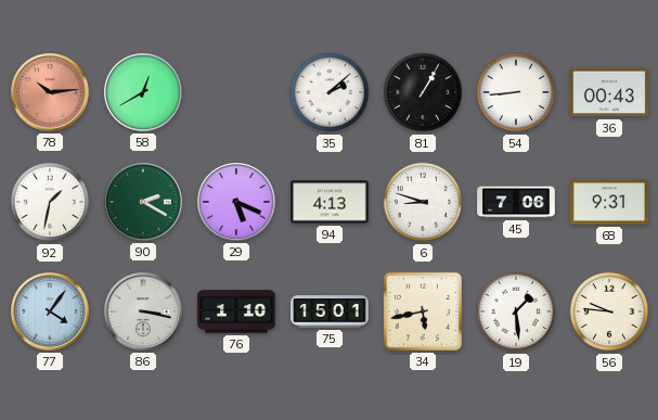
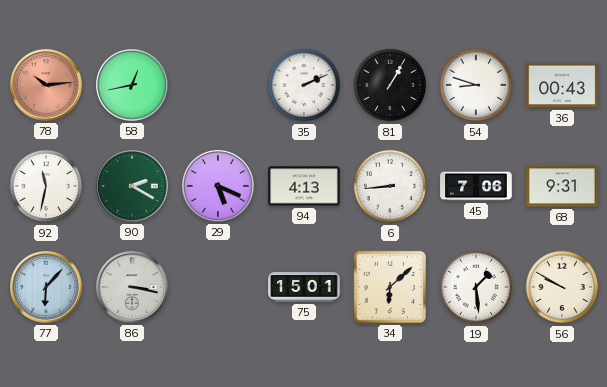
58: 12:40 -> 12:43 (133, 86)
35: 2:08 -> 2:11 (304, 85)
54: 8:44 -> 8:48 (476, 85)
92: 1:32 -> 11:32 (46, 186)
6: 8:48 -> 8:44 (390, 186)
77: 4:06 -> 6:07 (47, 288)
76: 1:10 -> none (236, 311)
34: 5:43 -> 6:08 (390, 287)
56: 9:46 -> 9:50 (562, 287)
